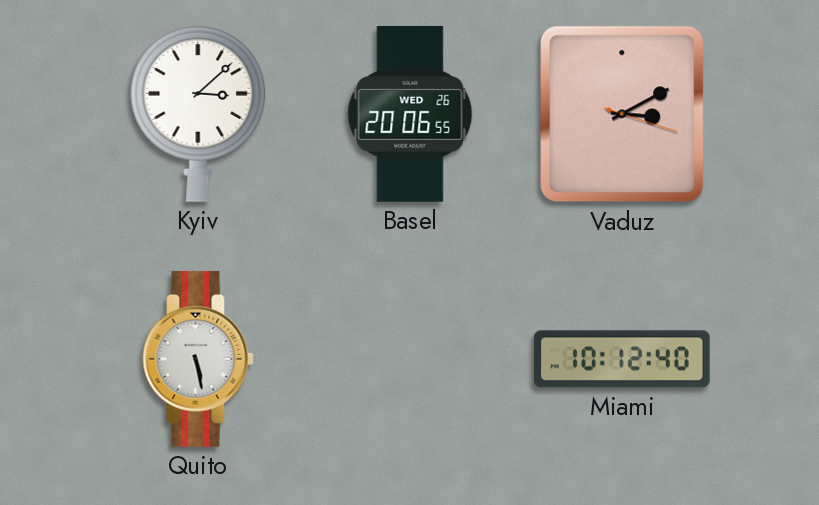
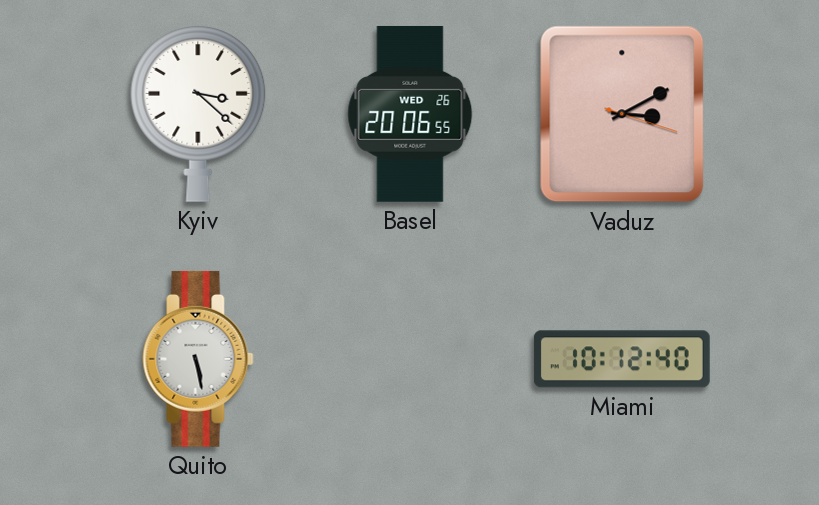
Kyiv: 3:08 -> 3:22 (198, 114)
